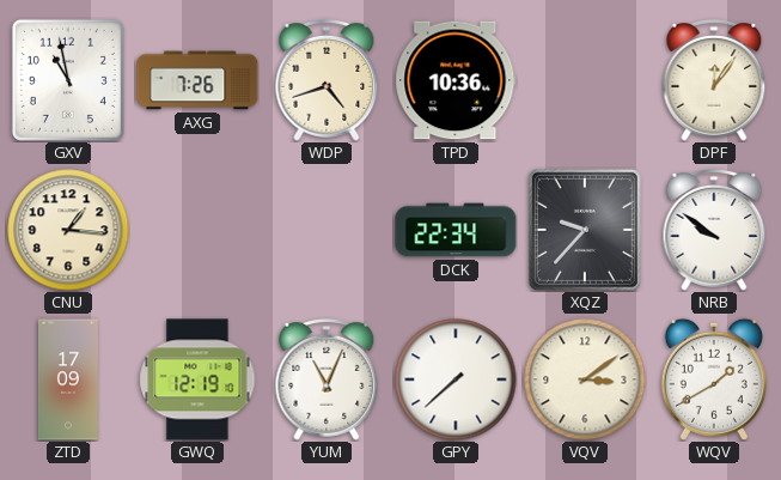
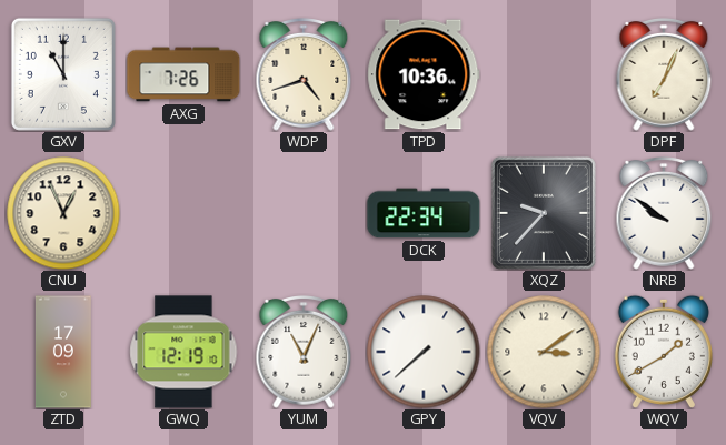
GXV: 10:58 -> 11:00 (63, 74)
DPF: 12:06 -> 7:04 (664, 75)
CNU: 1:16 -> 12:56 (63, 213)
